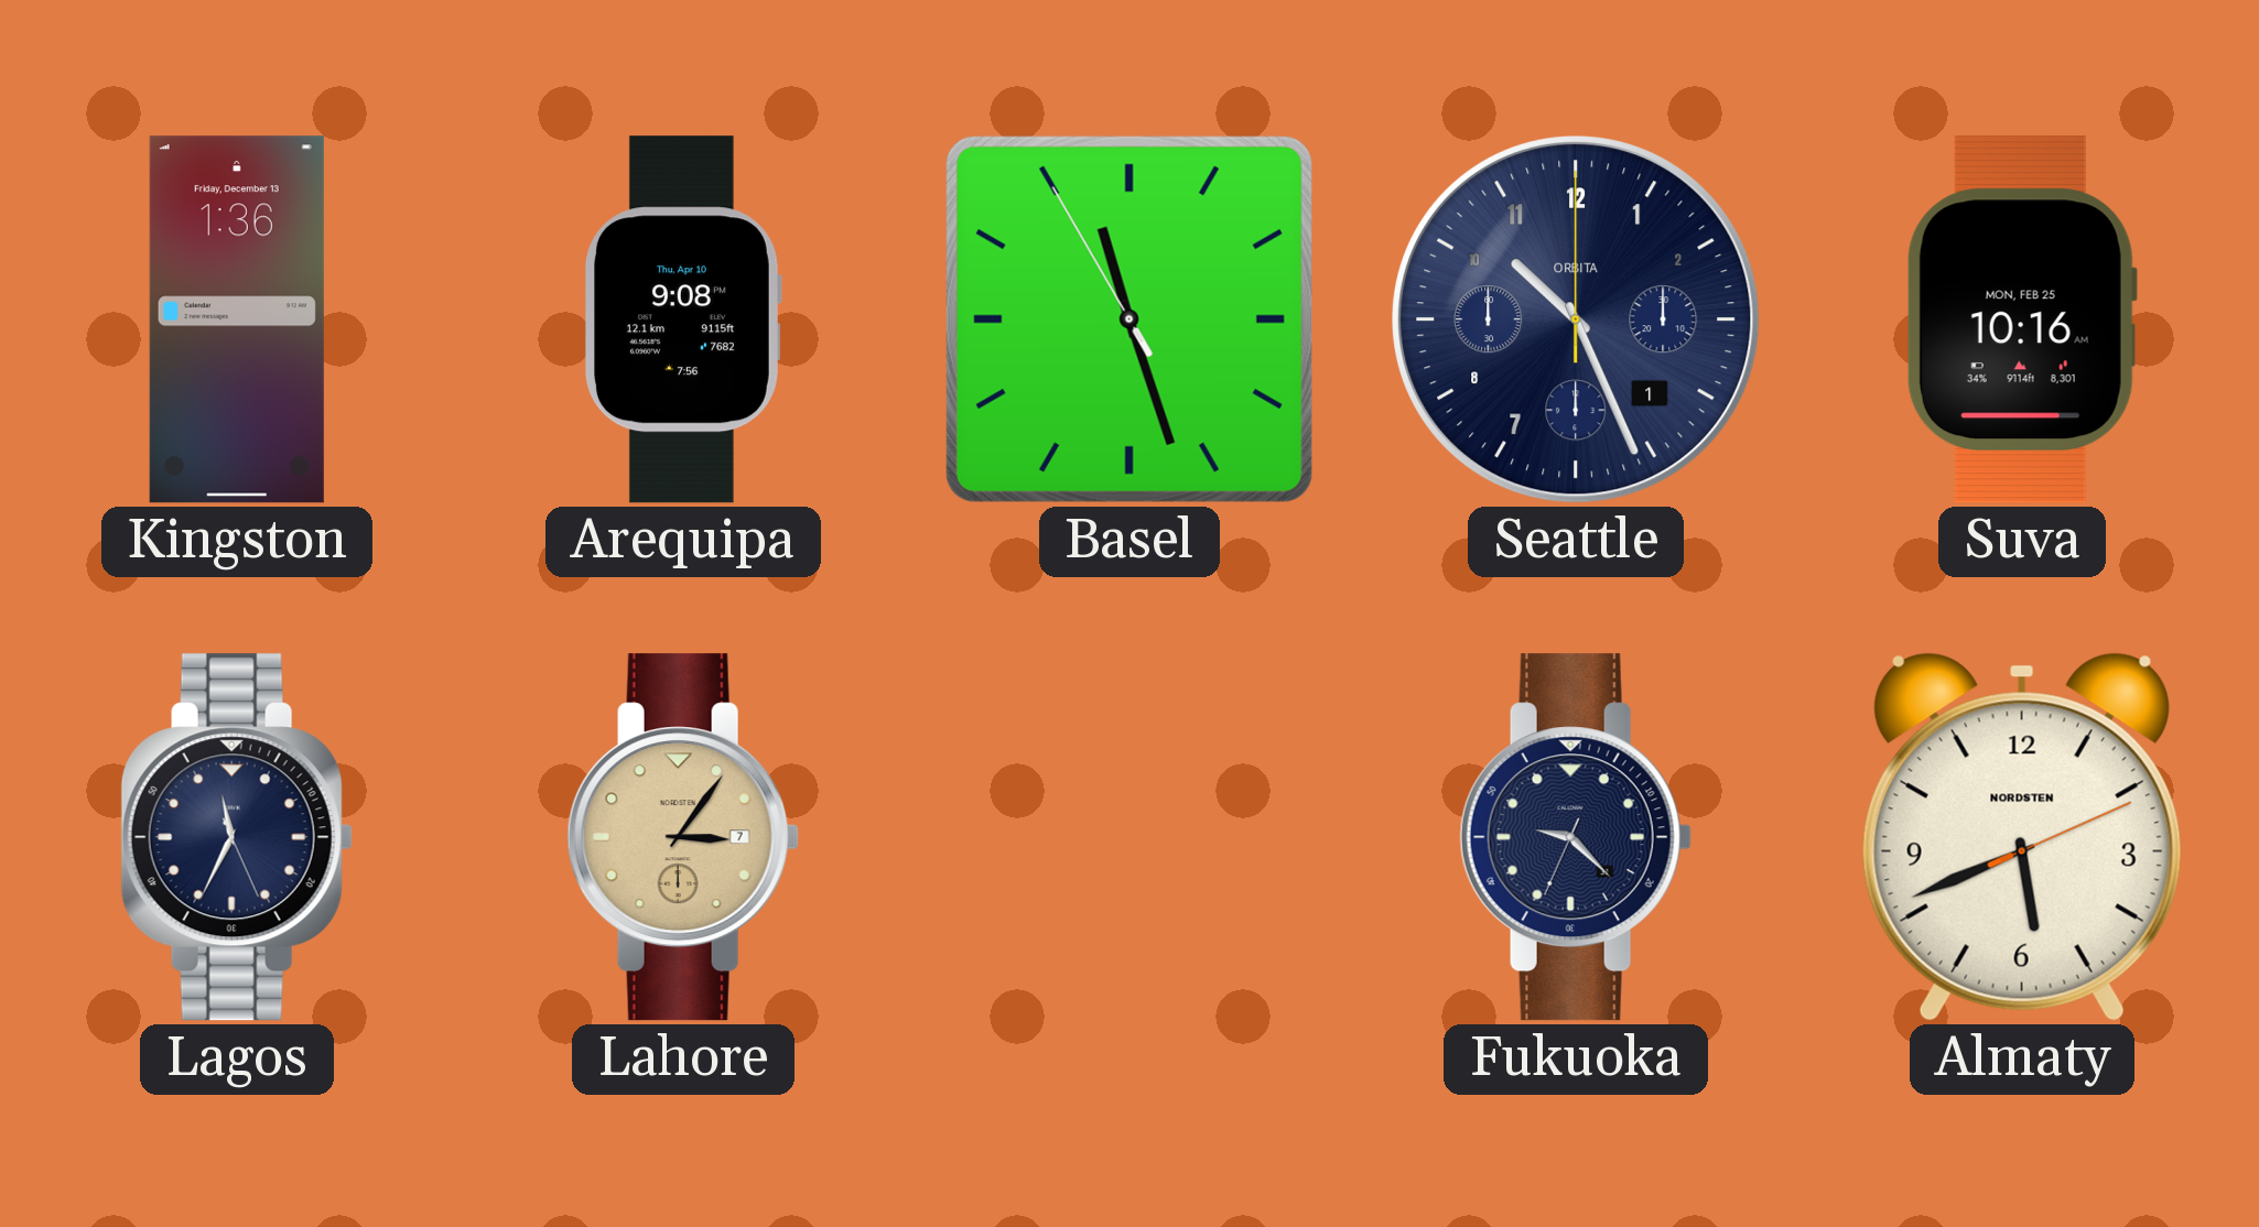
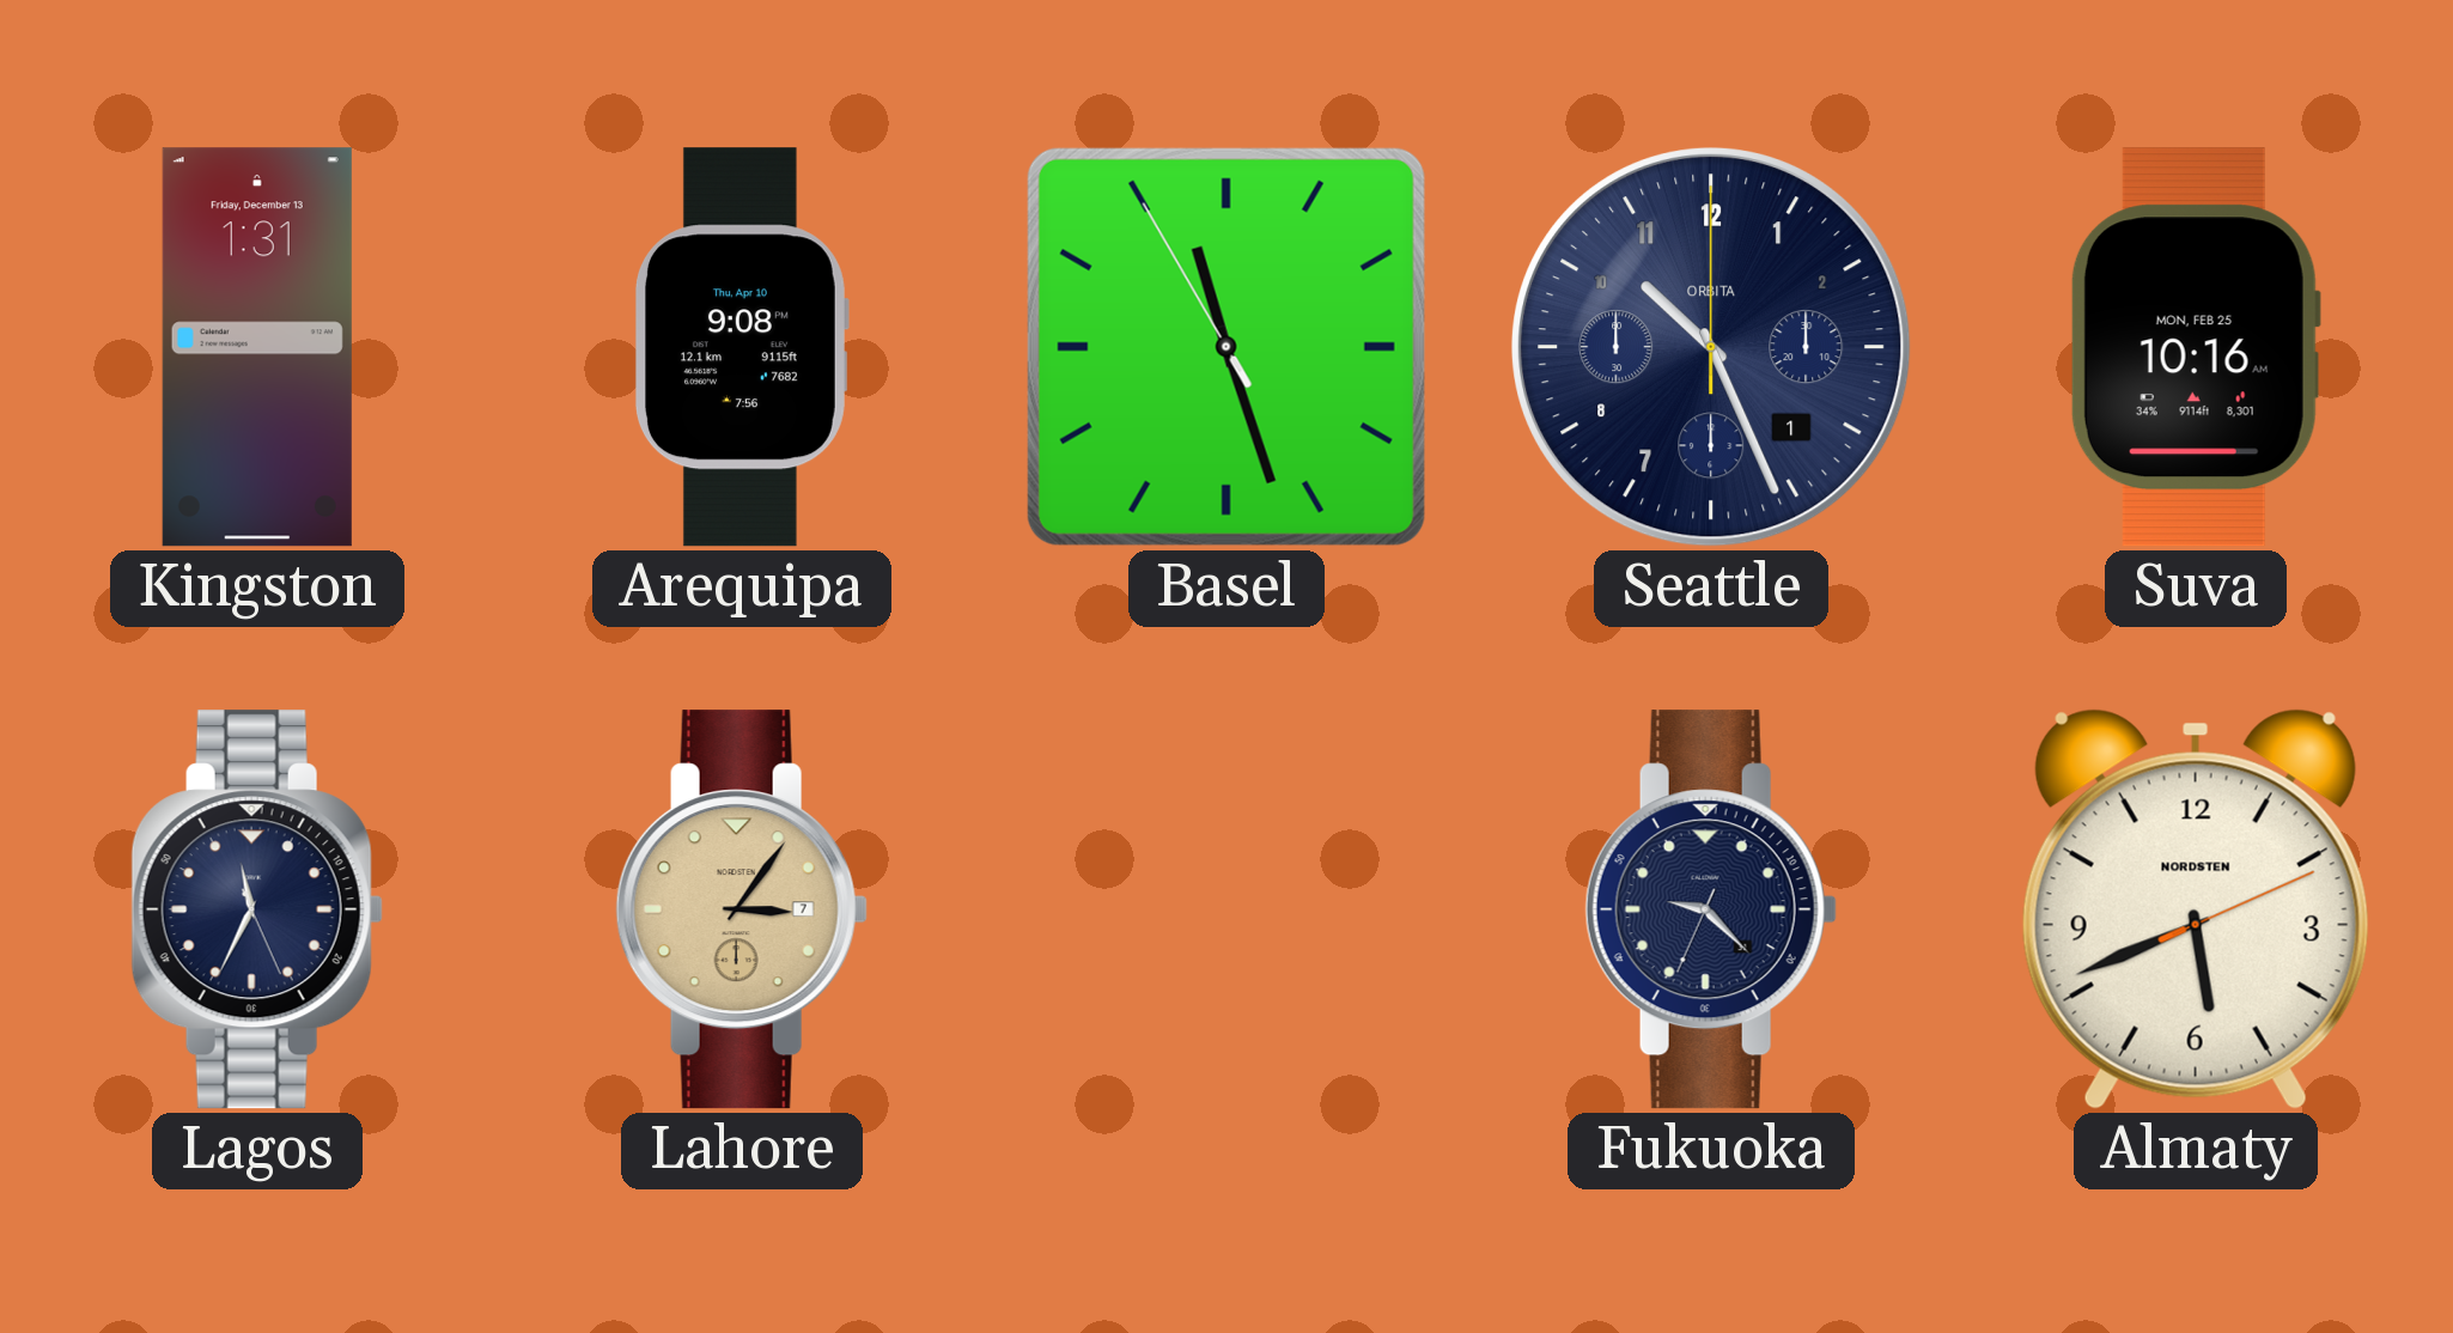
Kingston: 1:36 -> 1:31 (257, 347)
